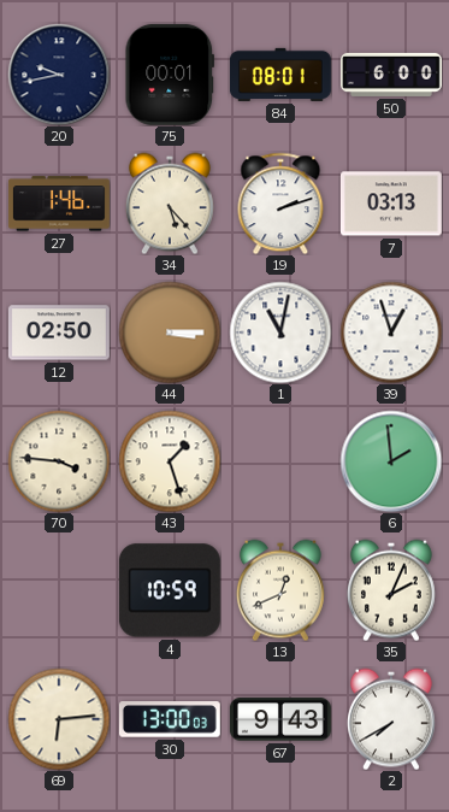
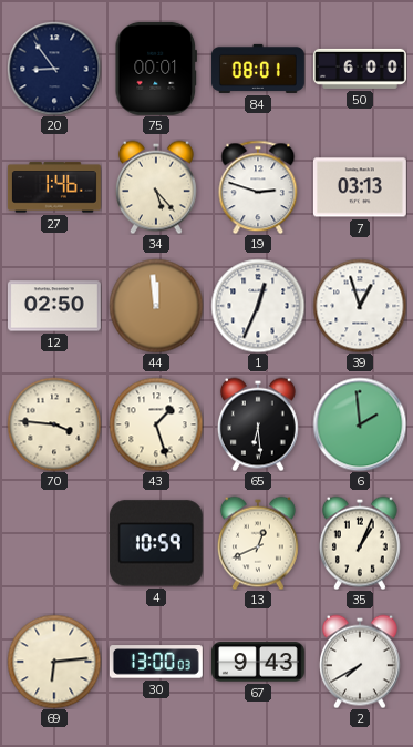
20: 9:43 -> 8:54 (54, 69)
19: 2:12 -> 2:48 (258, 187)
44: 3:15 -> 11:59 (156, 306)
1: 11:02 -> 12:34 (258, 306)
65: none -> 6:29 (258, 424)
35: 2:04 -> 1:04 (360, 543)
